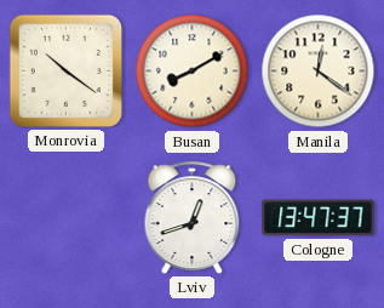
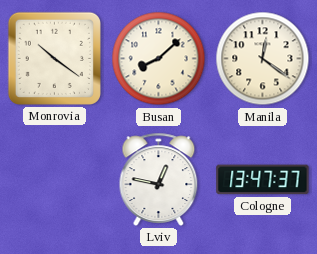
Busan: 8:10 -> 8:08 (159, 59)
Lviv: 12:42 -> 12:47 (159, 179)
